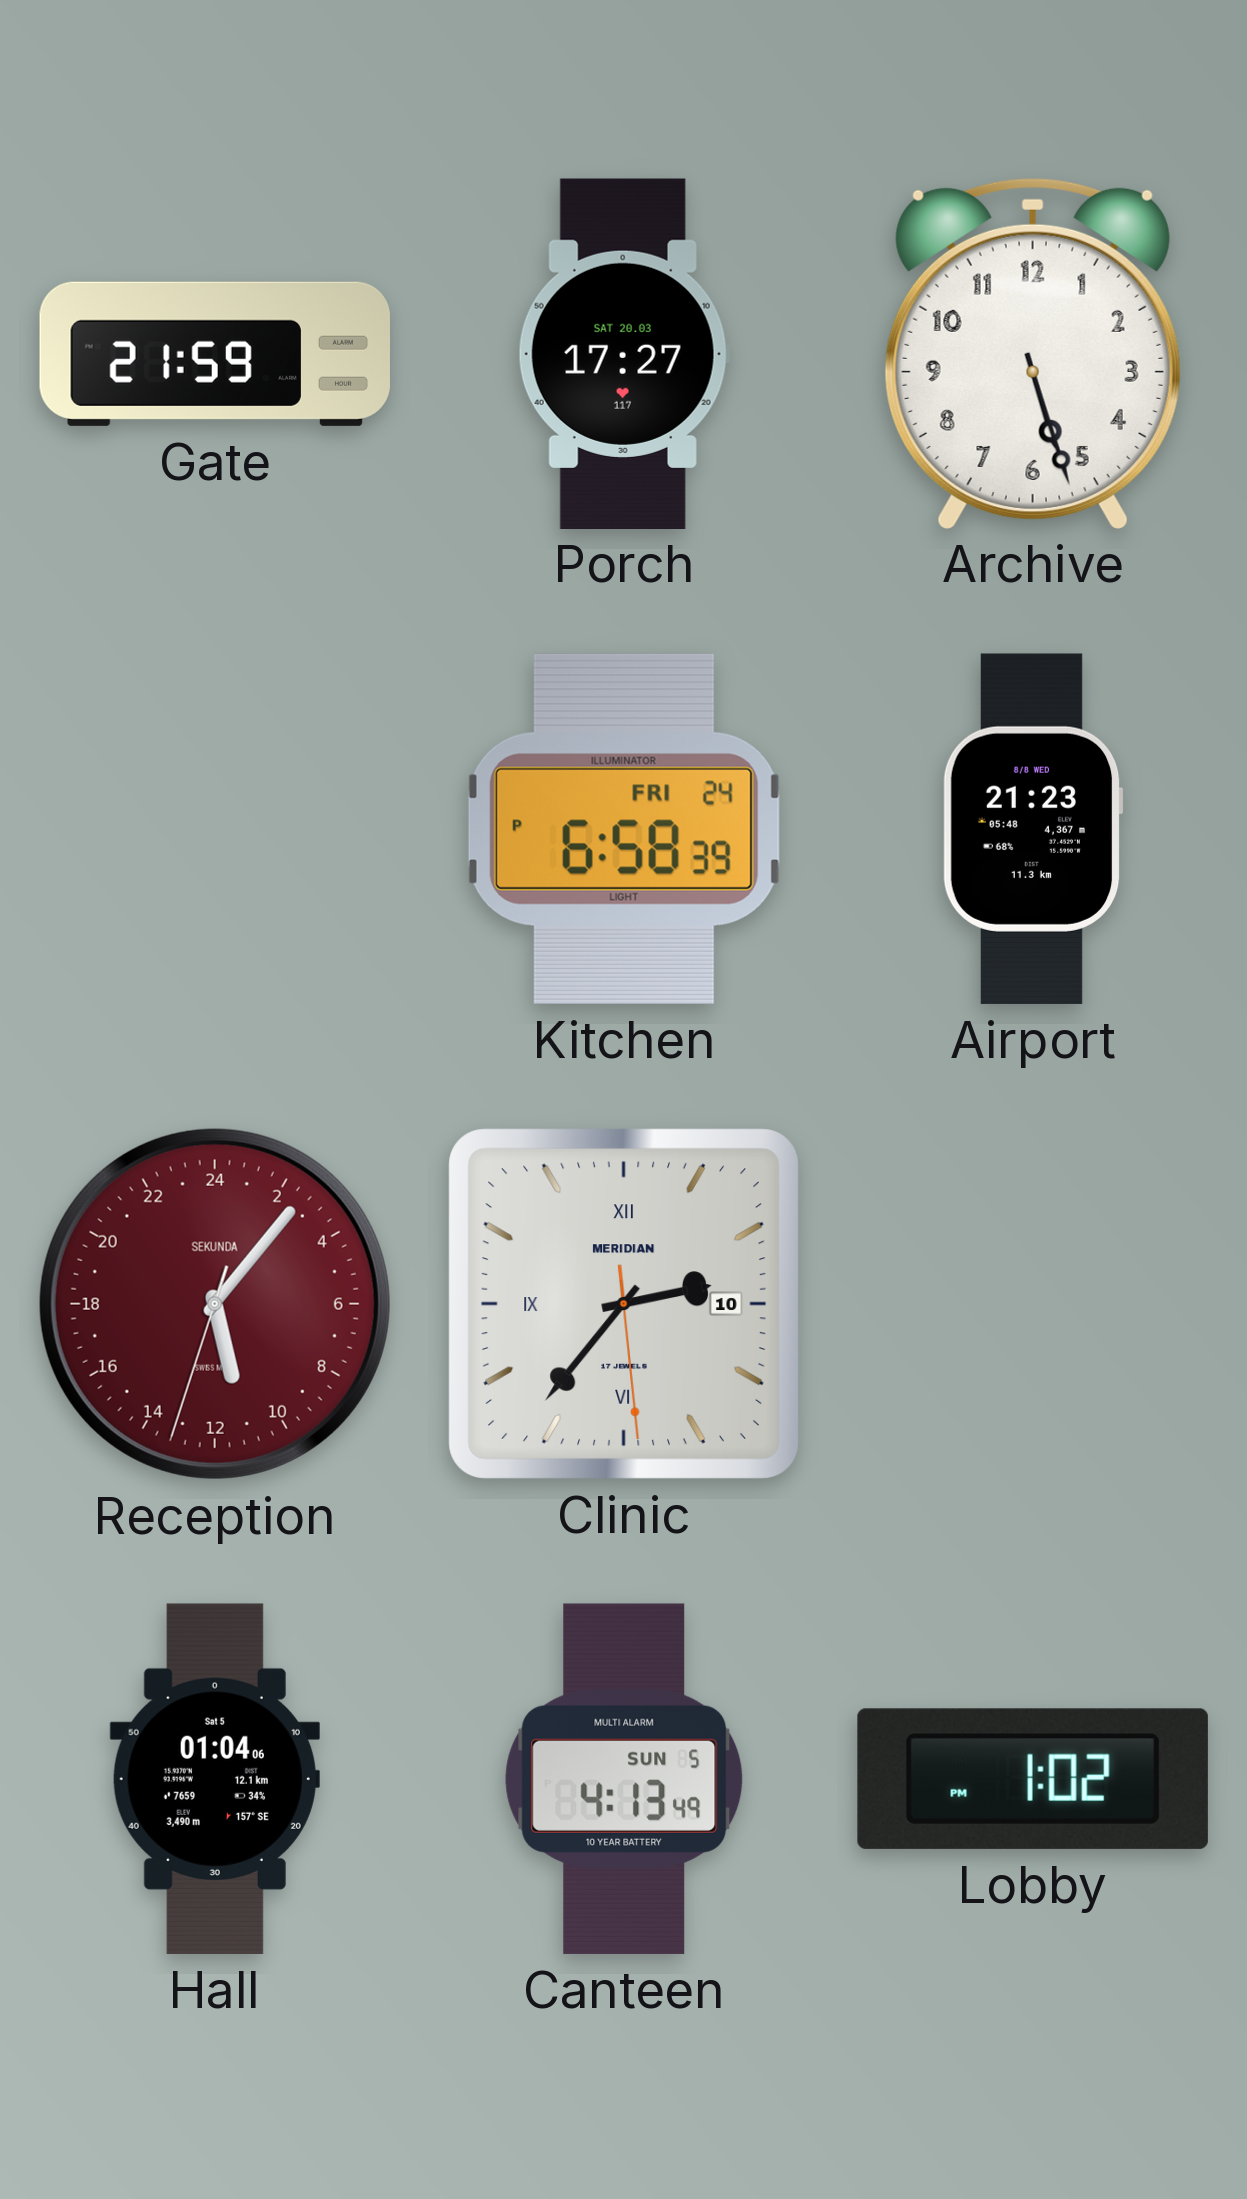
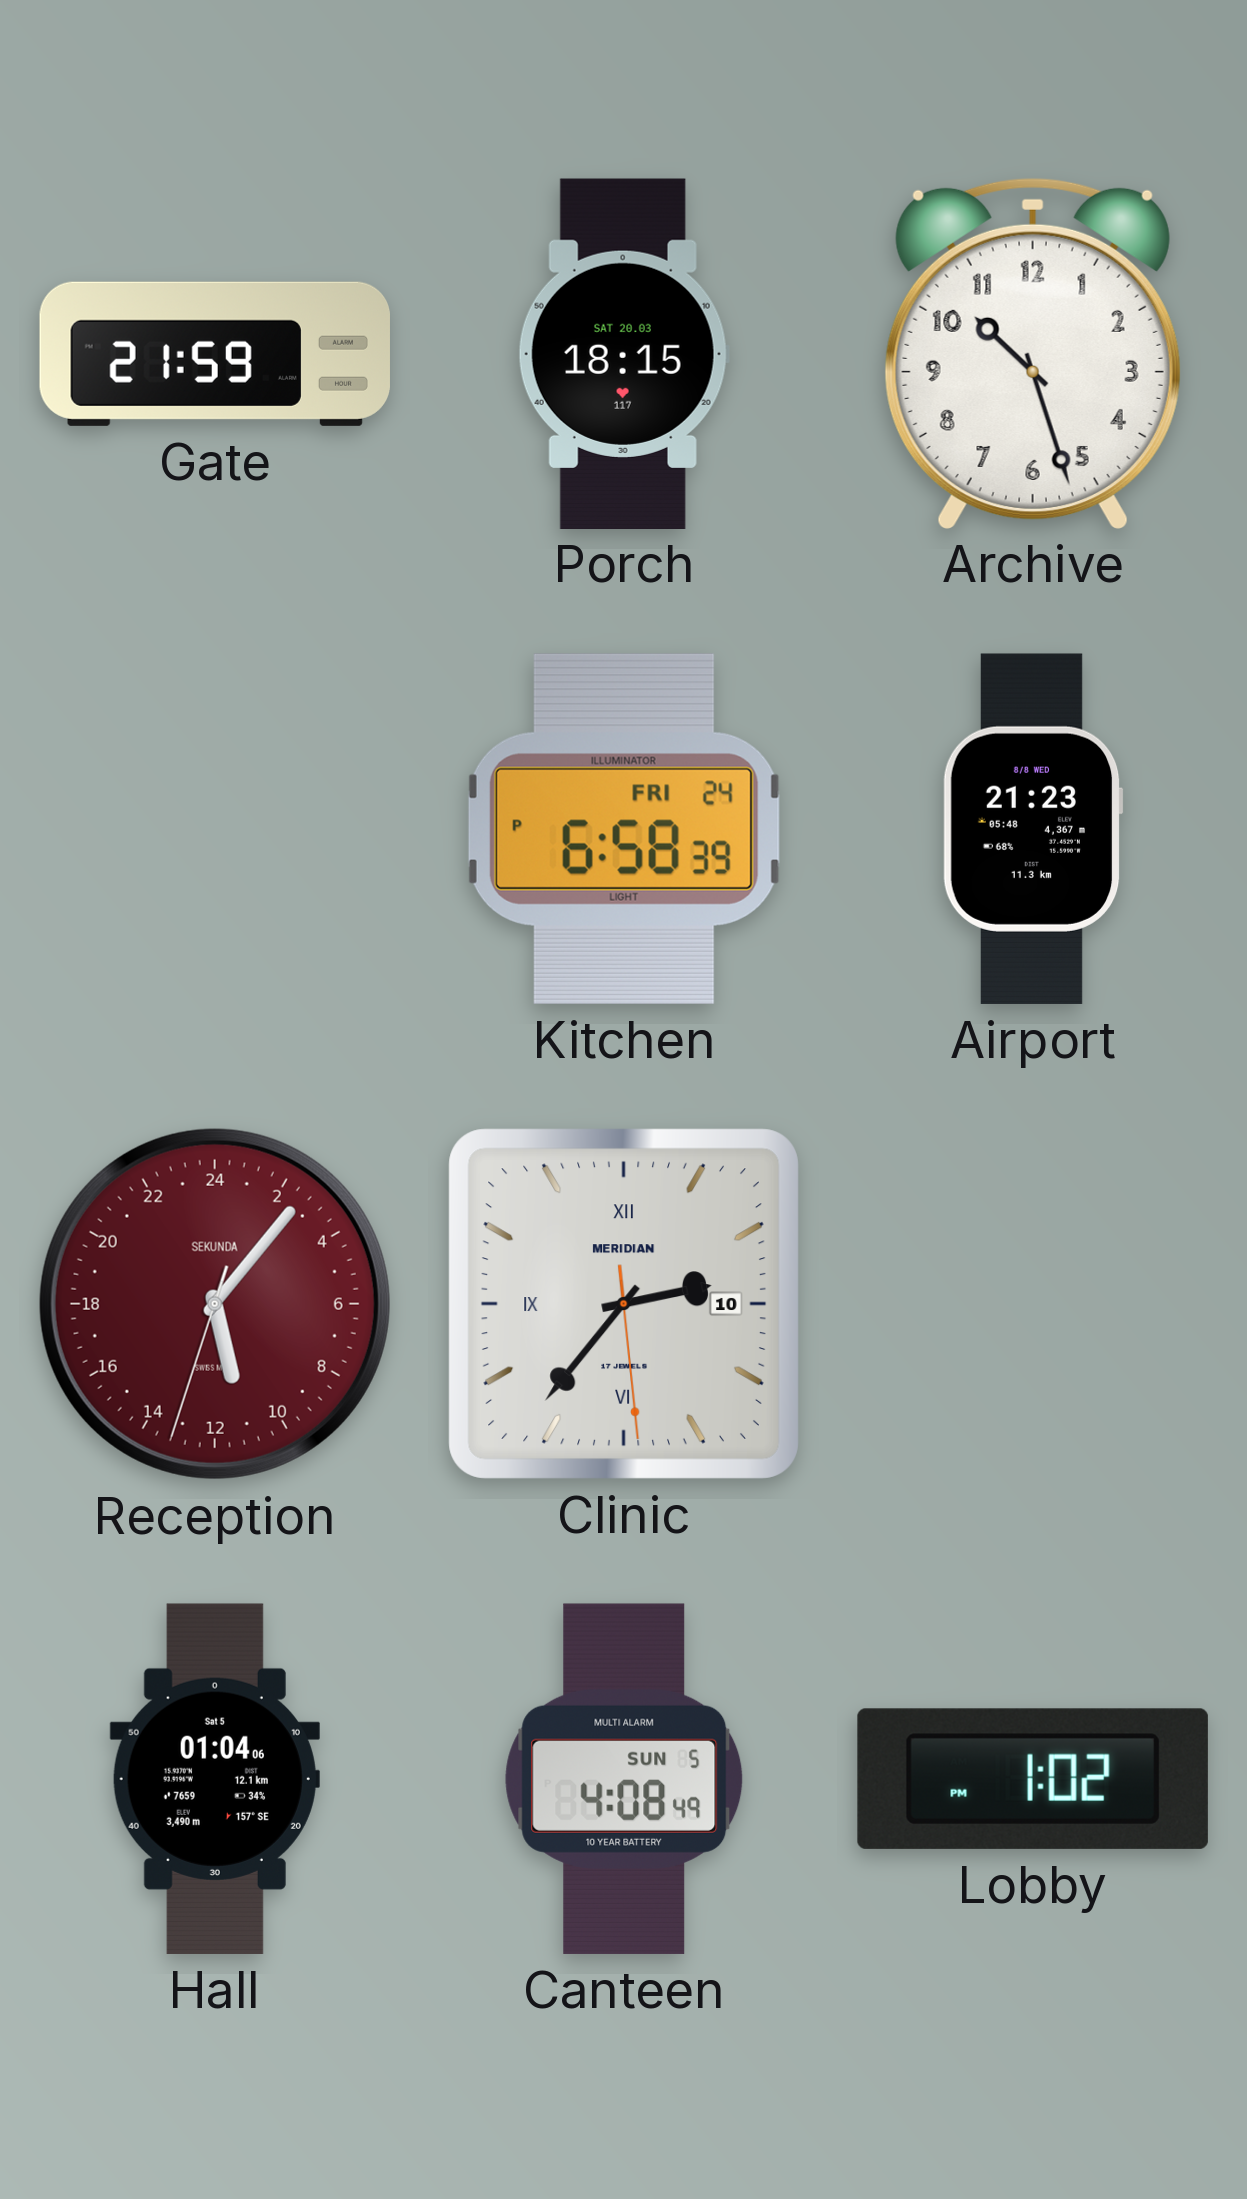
Porch: 17:27 -> 18:15 (624, 353)
Archive: 5:27 -> 10:27 (1033, 353)
Canteen: 4:13 -> 4:08 (624, 1779)
